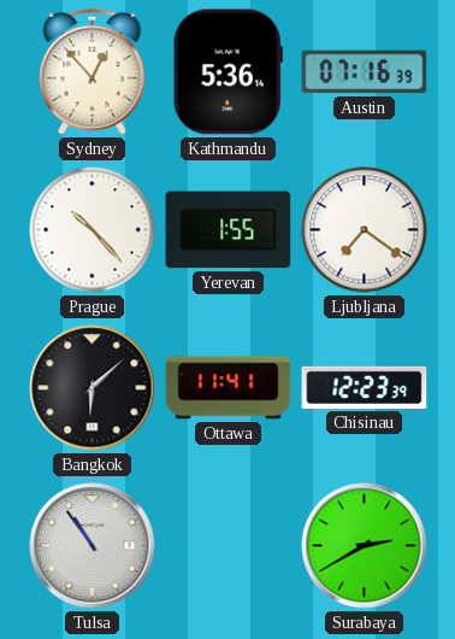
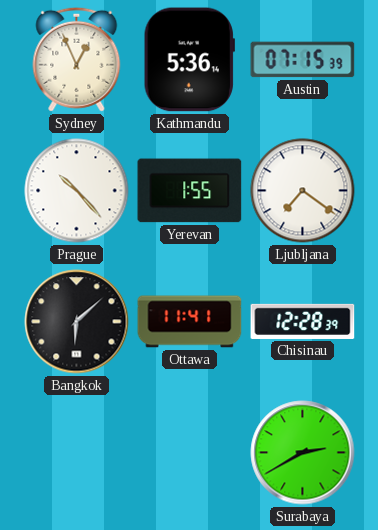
Sydney: 12:53 -> 12:56 (77, 59)
Austin: 07:16 -> 07:15 (303, 60)
Chisinau: 12:23 -> 12:28 (303, 321)
Tulsa: 10:54 -> none (93, 546)
